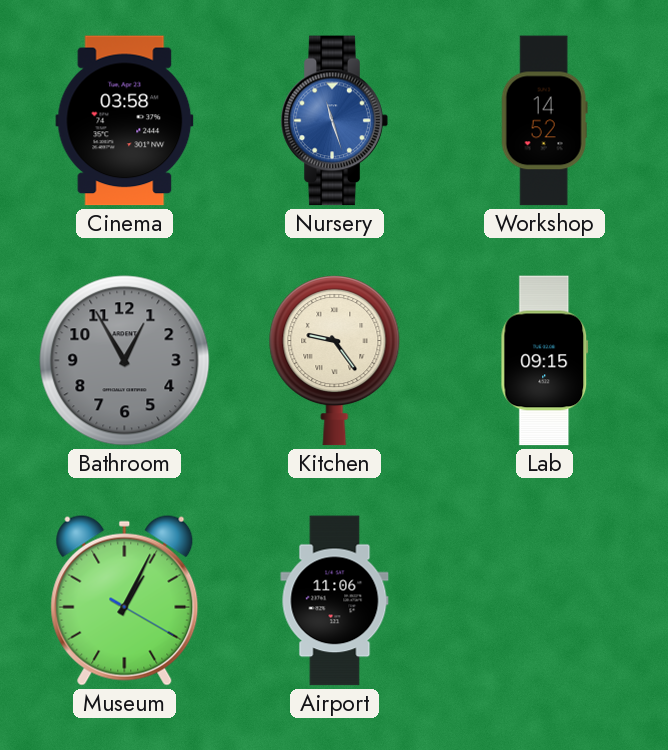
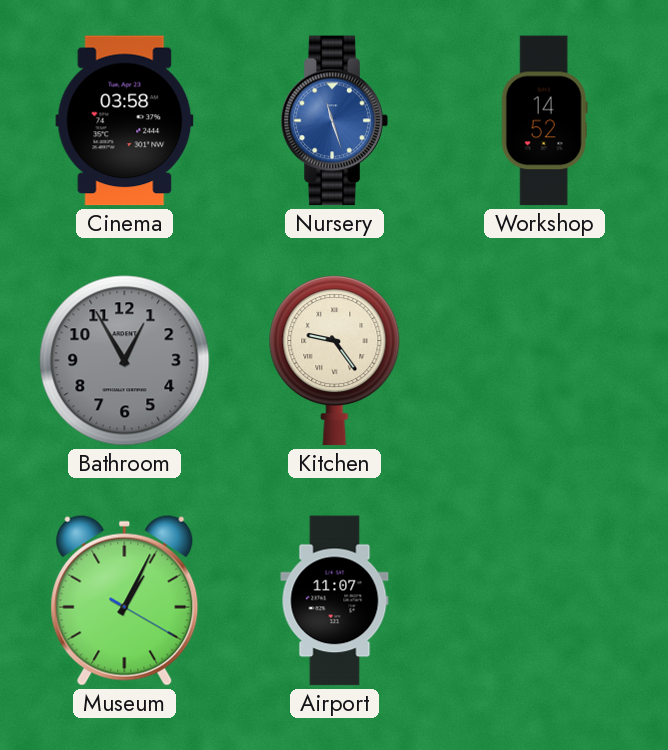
Lab: 09:15 -> none (545, 361)
Airport: 11:06 -> 11:07 (335, 601)
